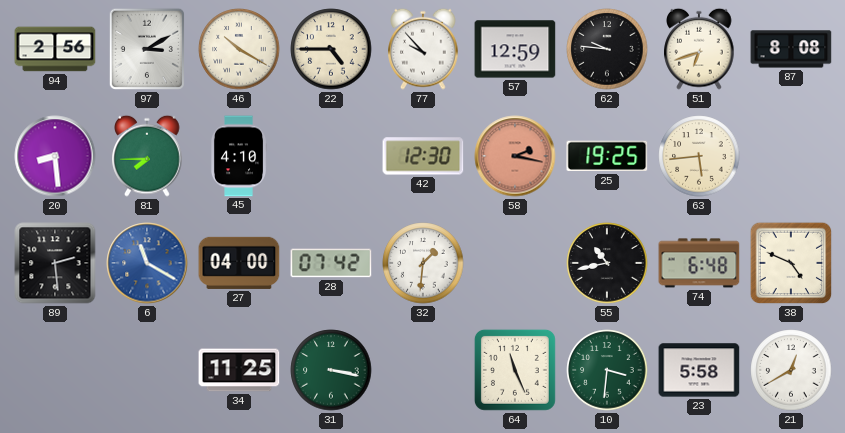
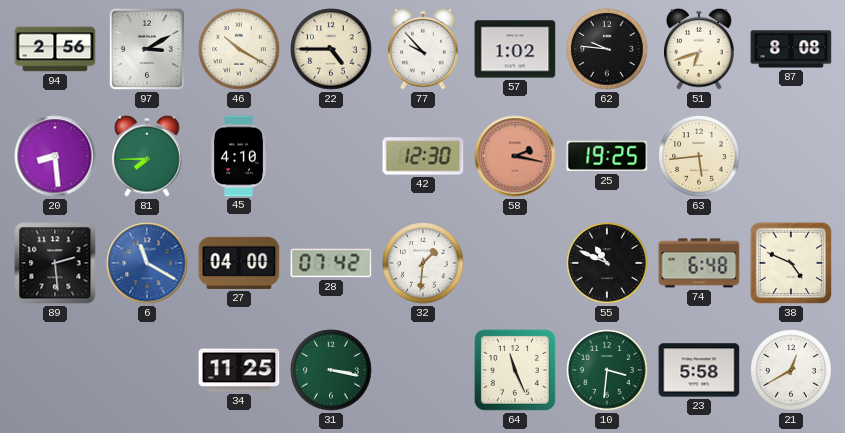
57: 12:59 -> 1:02 (515, 49)
55: 10:43 -> 10:49 (607, 263)
